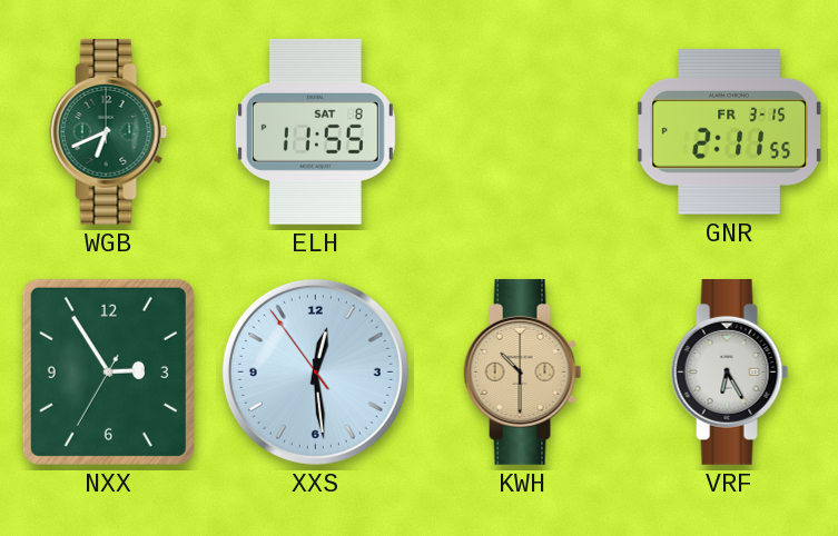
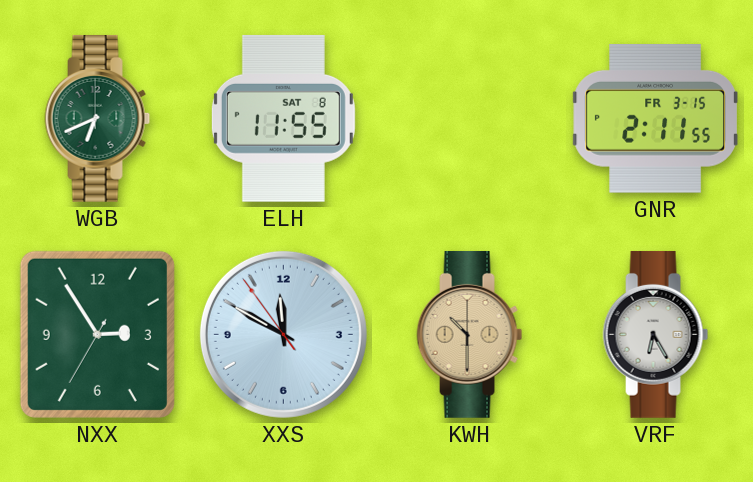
XXS: 12:28 -> 11:49 (283, 334)
